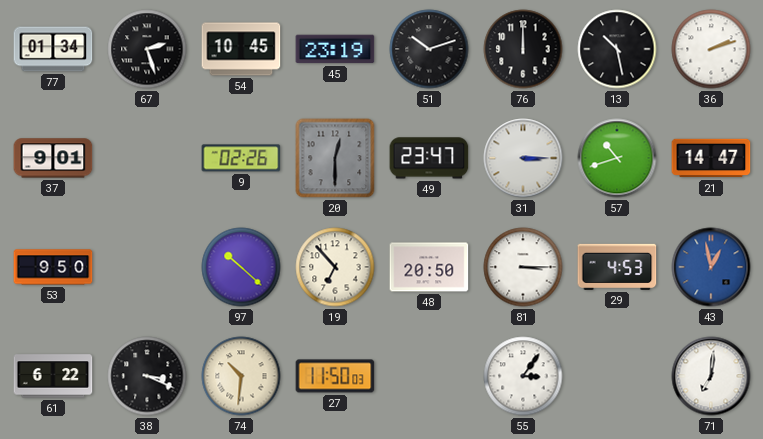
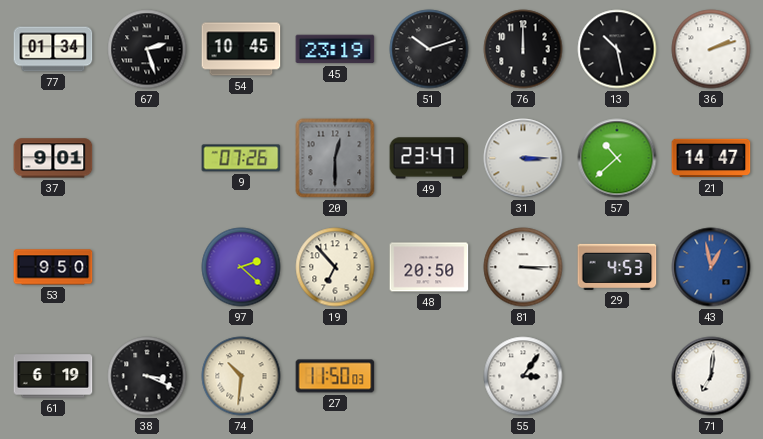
9: 02:26 -> 07:26 (241, 158)
57: 10:42 -> 10:38 (617, 158)
97: 10:22 -> 2:22 (241, 267)
61: 6:22 -> 6:19 (53, 376)
